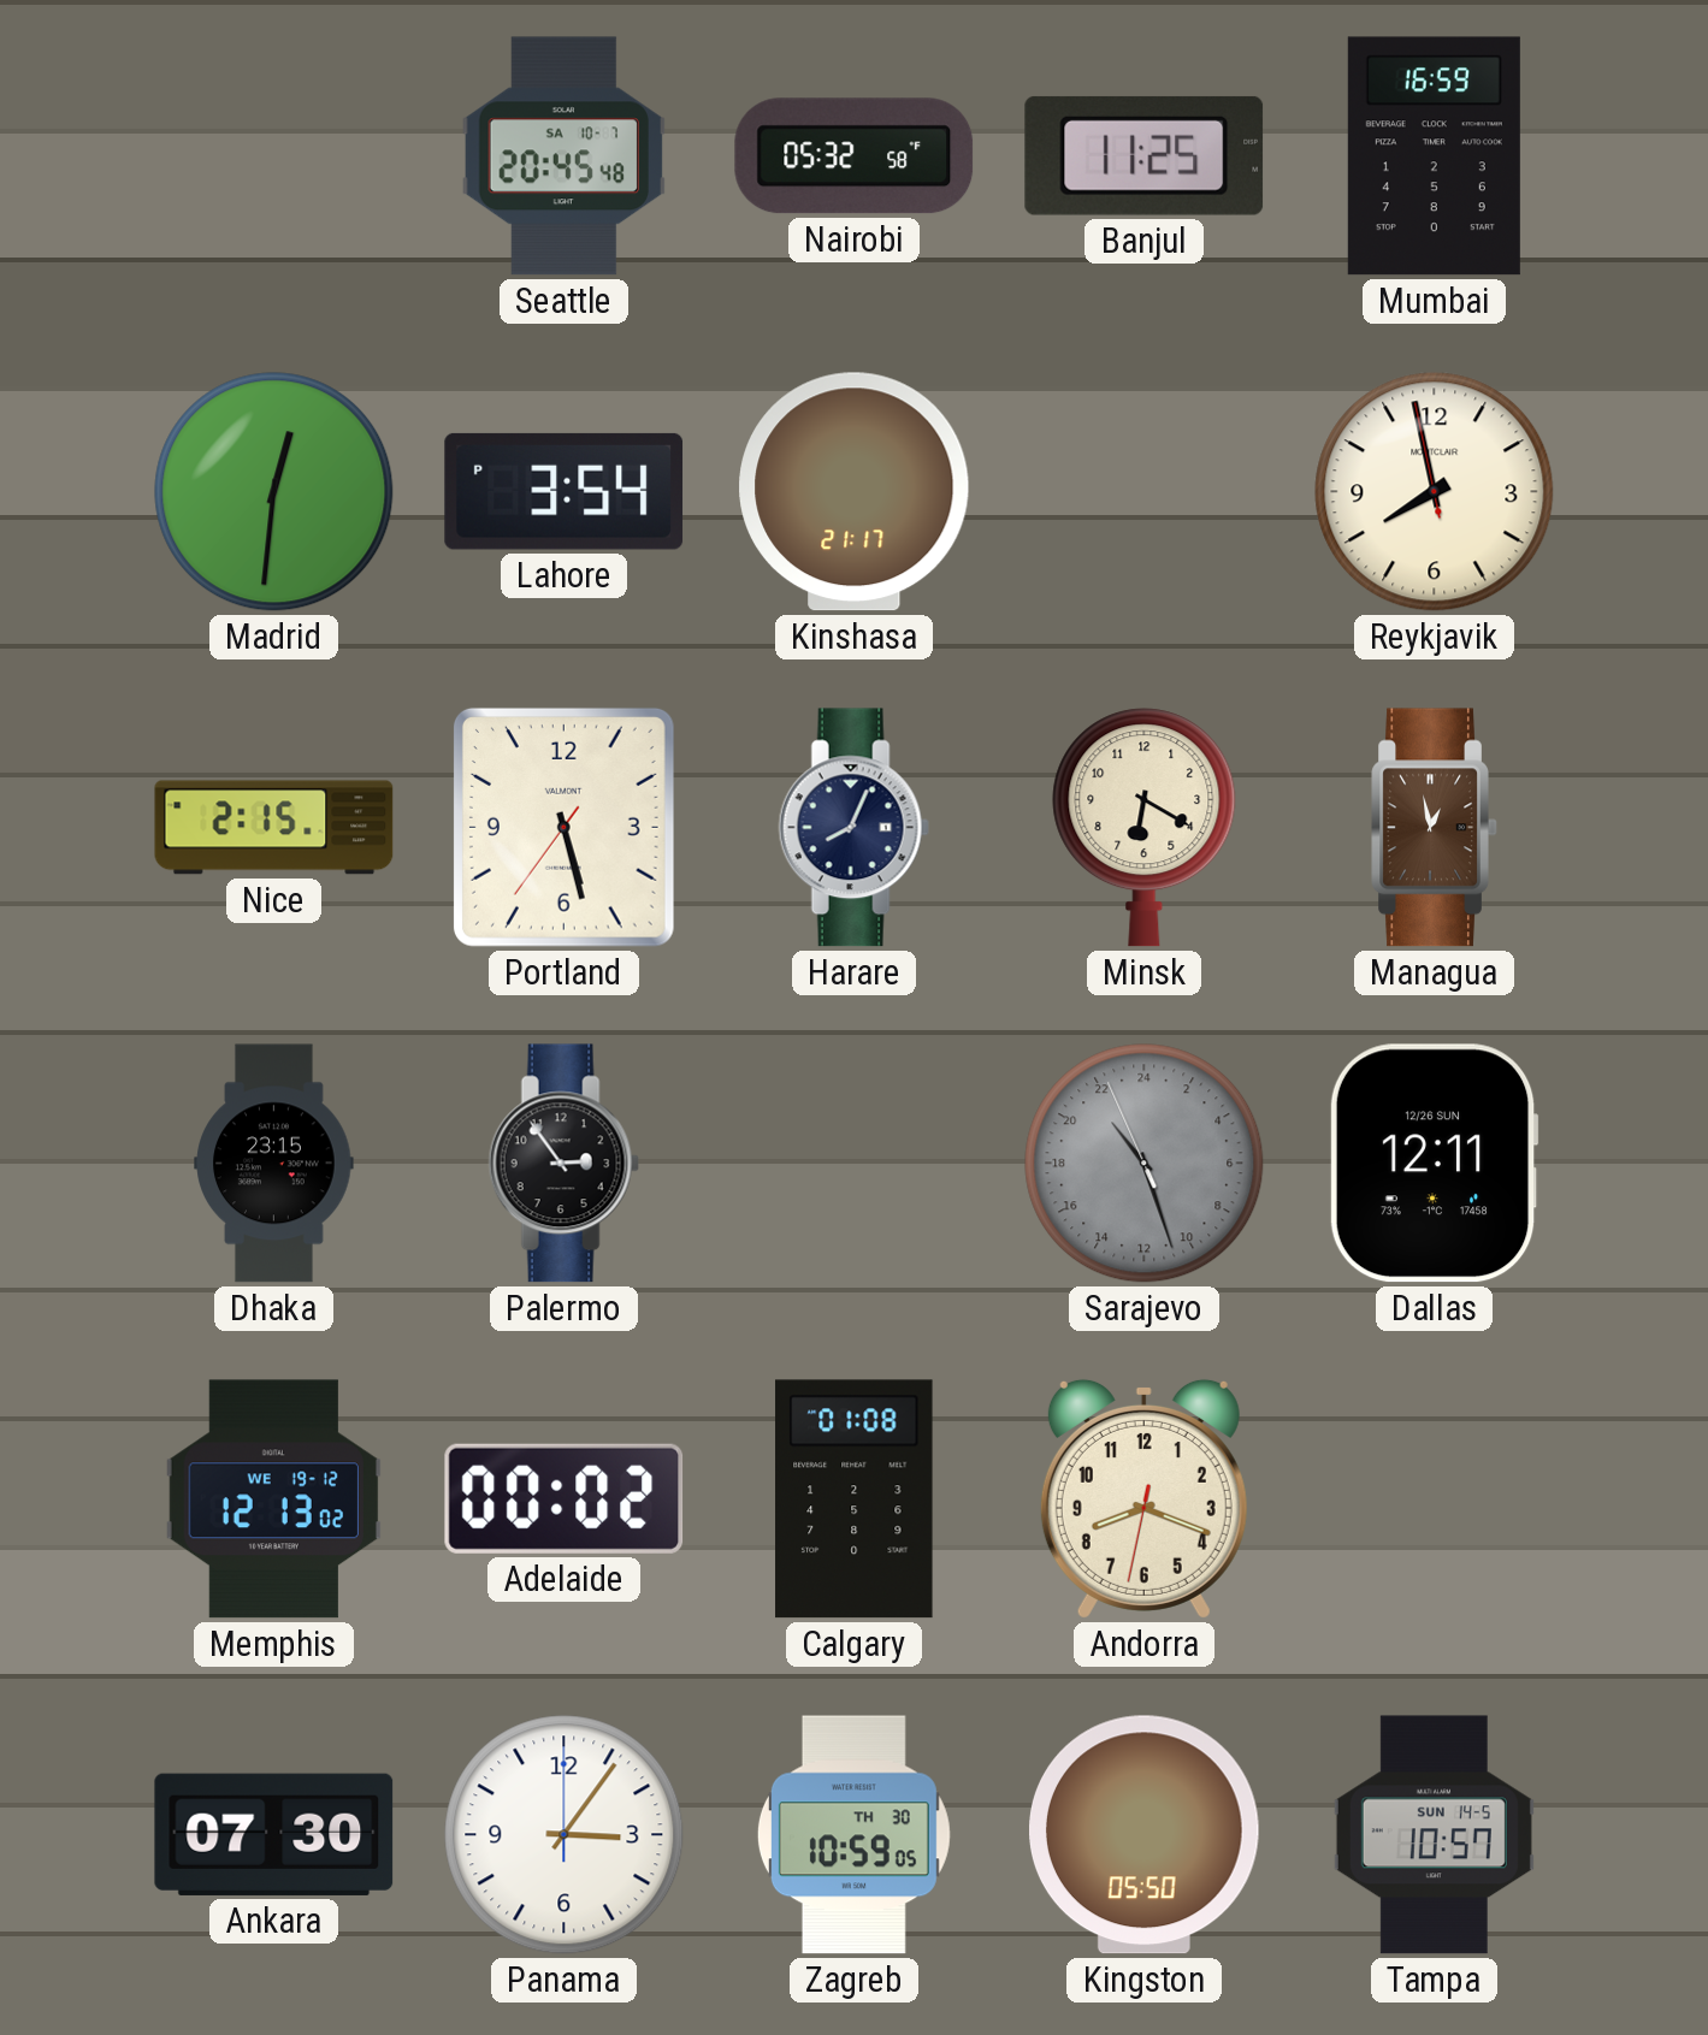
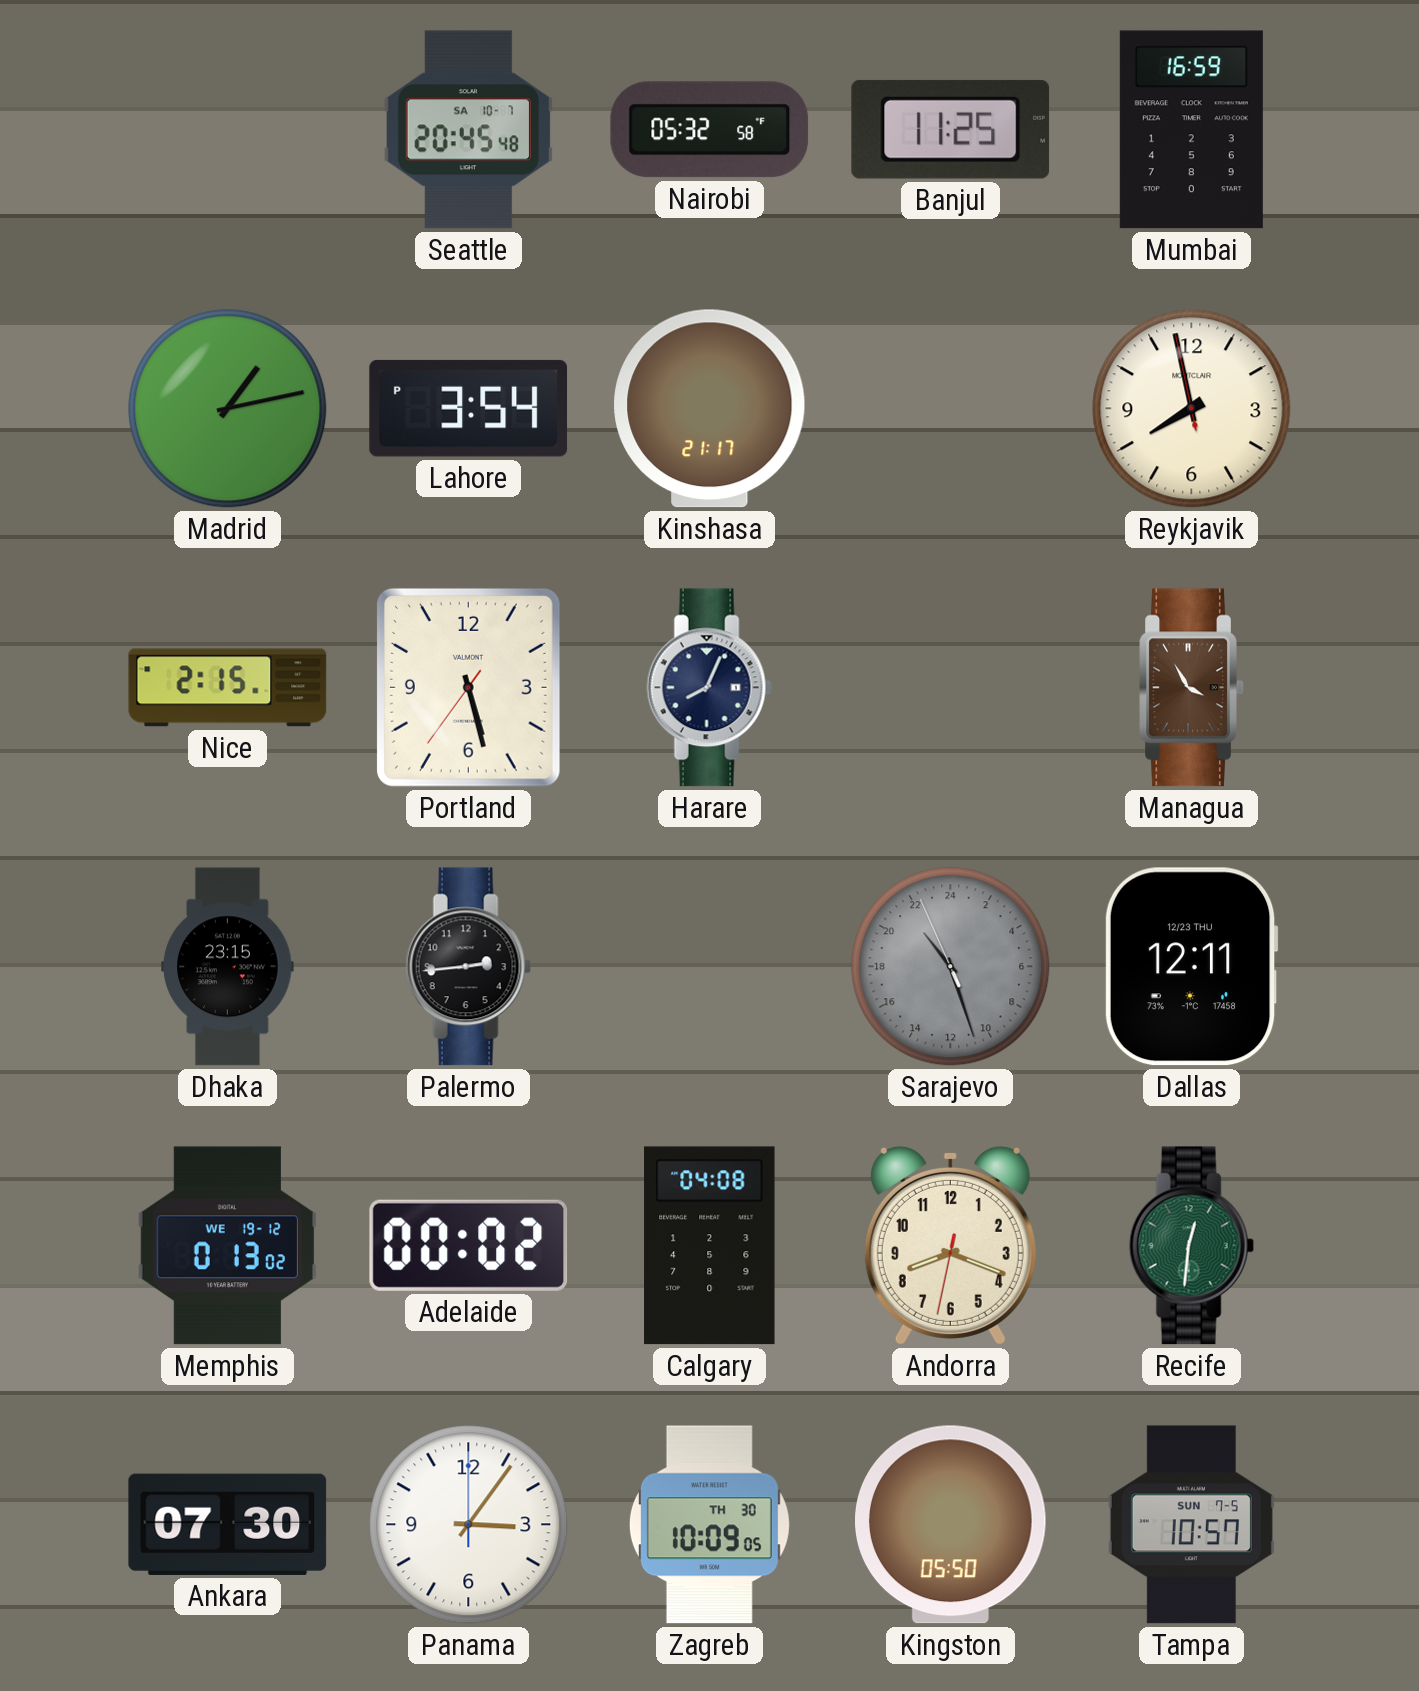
Madrid: 12:31 -> 1:13 (228, 409)
Minsk: 6:20 -> none (1145, 828)
Managua: 12:58 -> 3:55 (1192, 688)
Palermo: 2:54 -> 2:44 (468, 967)
Dallas date: 12/26 SUN -> 12/23 THU (1191, 967)
Memphis: 12:13 -> 0:13 (227, 1246)
Calgary: 01:08 -> 04:08 (710, 1246)
Recife: none -> 12:31 (1191, 1246)
Zagreb: 10:59 -> 10:09 (709, 1525)
Tampa date: SUN 14-5 -> SUN 7-5 (1191, 1525)
